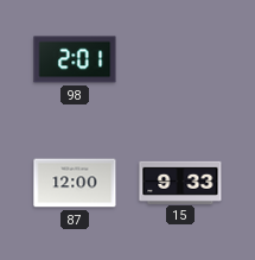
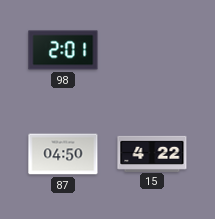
87: 12:00 -> 04:50 (63, 154)
15: 9:33 -> 4:22 (152, 153)
